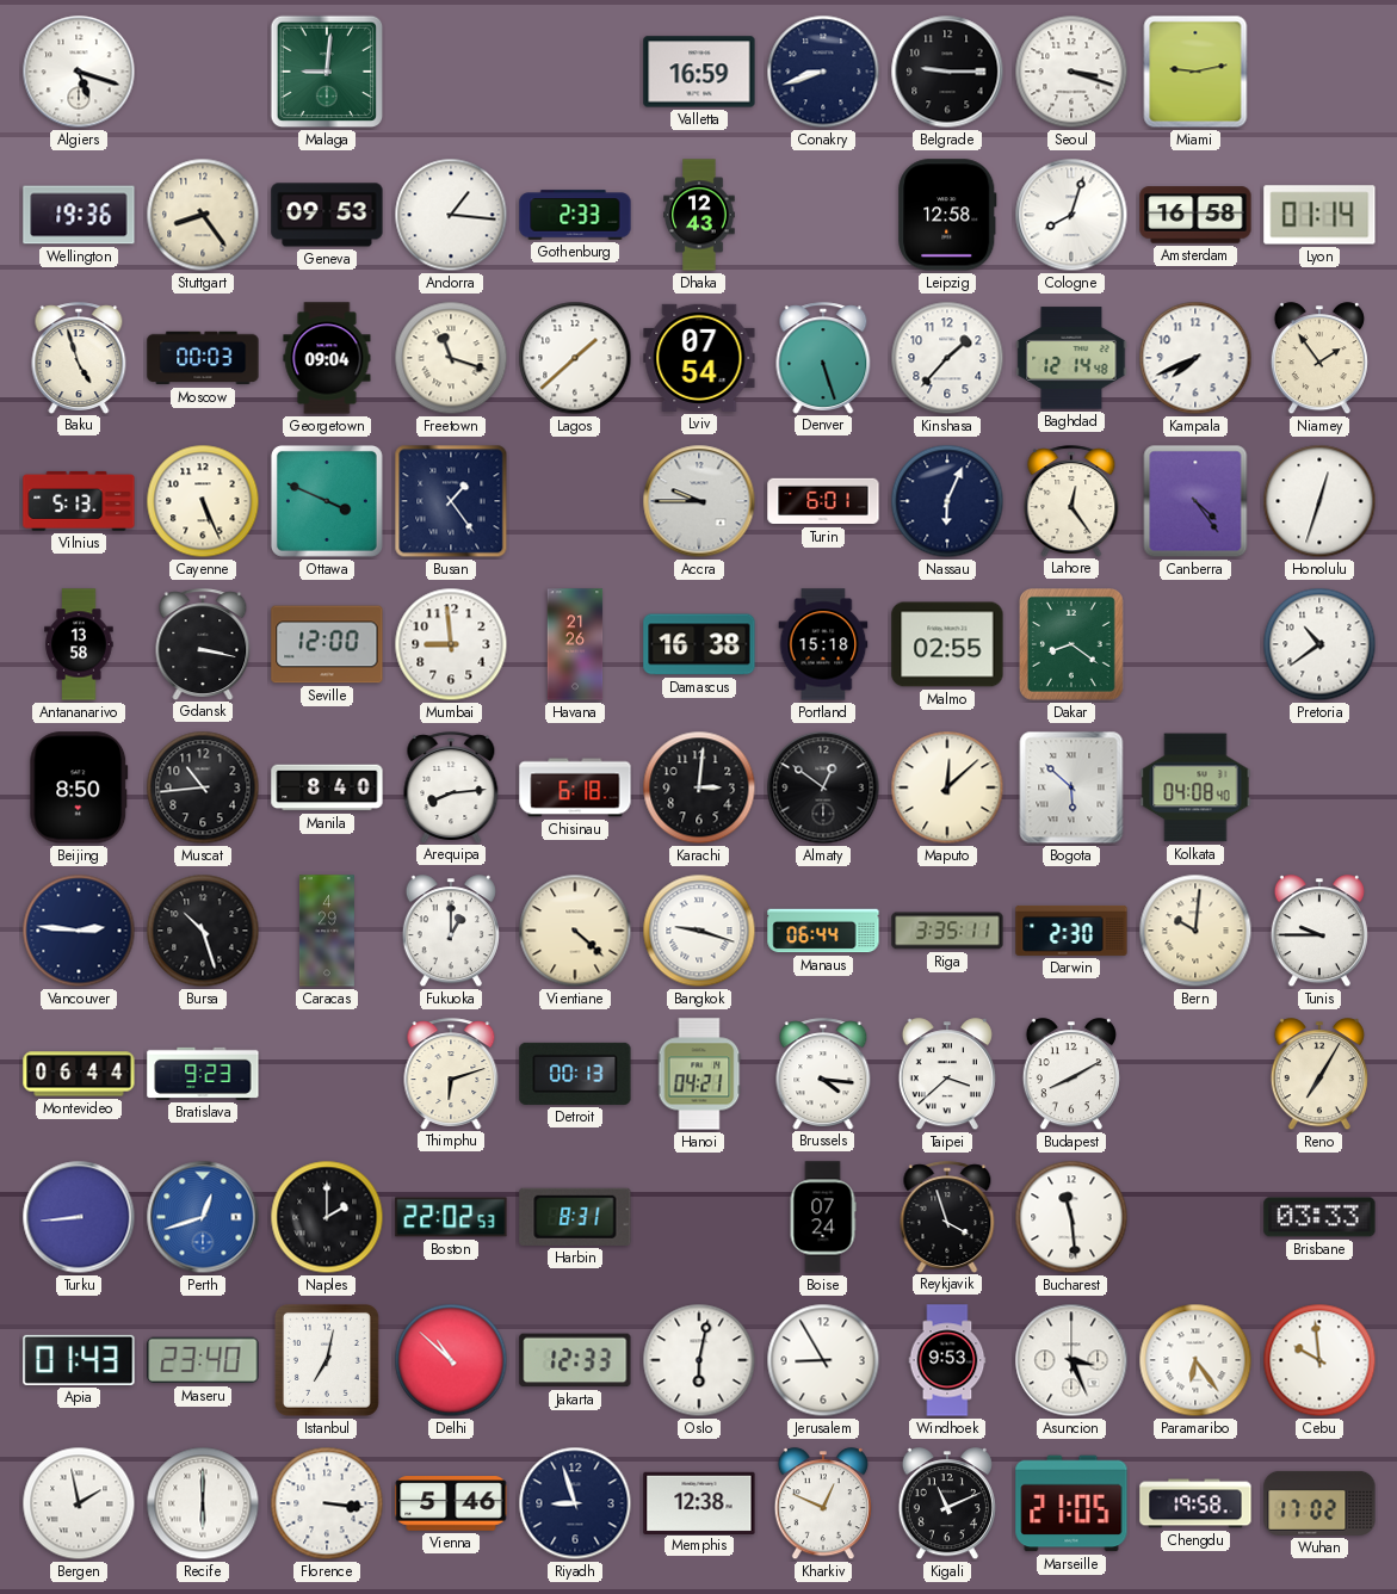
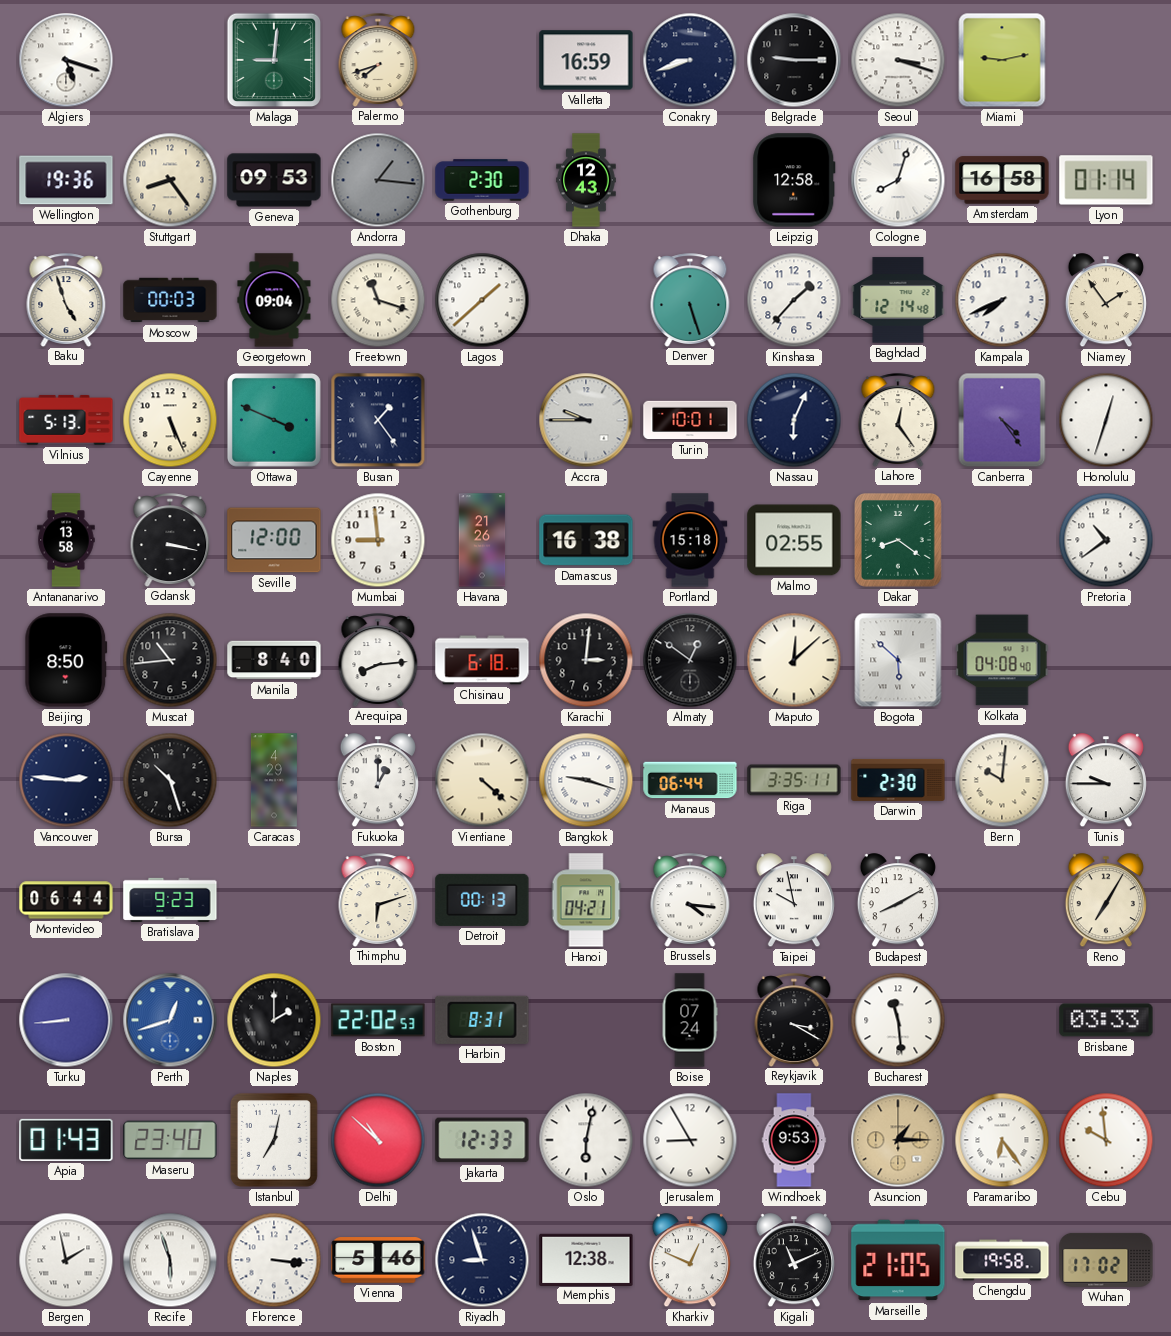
Palermo: none -> 7:42 (378, 60)
Andorra dial: white -> grey (378, 180)
Gothenburg: 2:33 -> 2:30 (482, 180)
Lviv: 07:54 -> none (699, 358)
Turin: 6:01 -> 10:01 (690, 420)
Taipei: 3:38 -> 9:58 (794, 901)
Reykjavik: 3:57 -> 3:20 (794, 1020)
Asuncion: 3:26 -> 1:15 (898, 1140)
Asuncion dial: white -> champagne (898, 1140)
Recife: 6:00 -> 5:57 (170, 1260)
